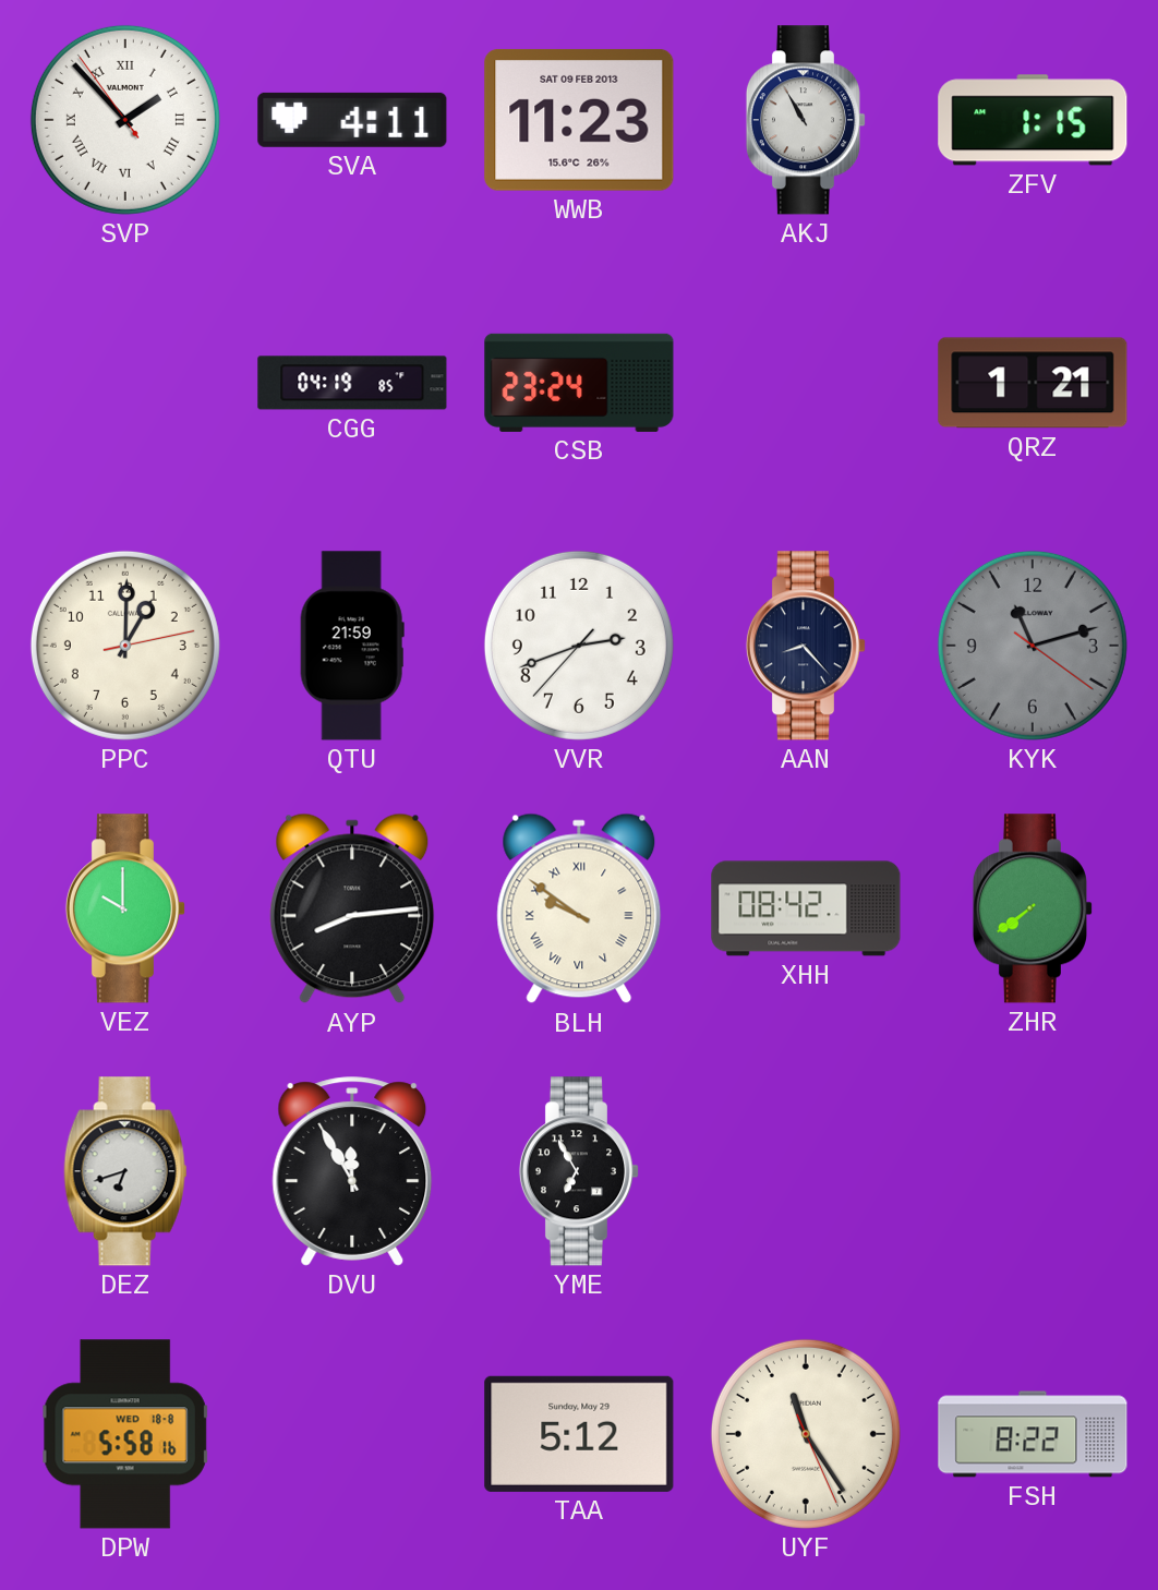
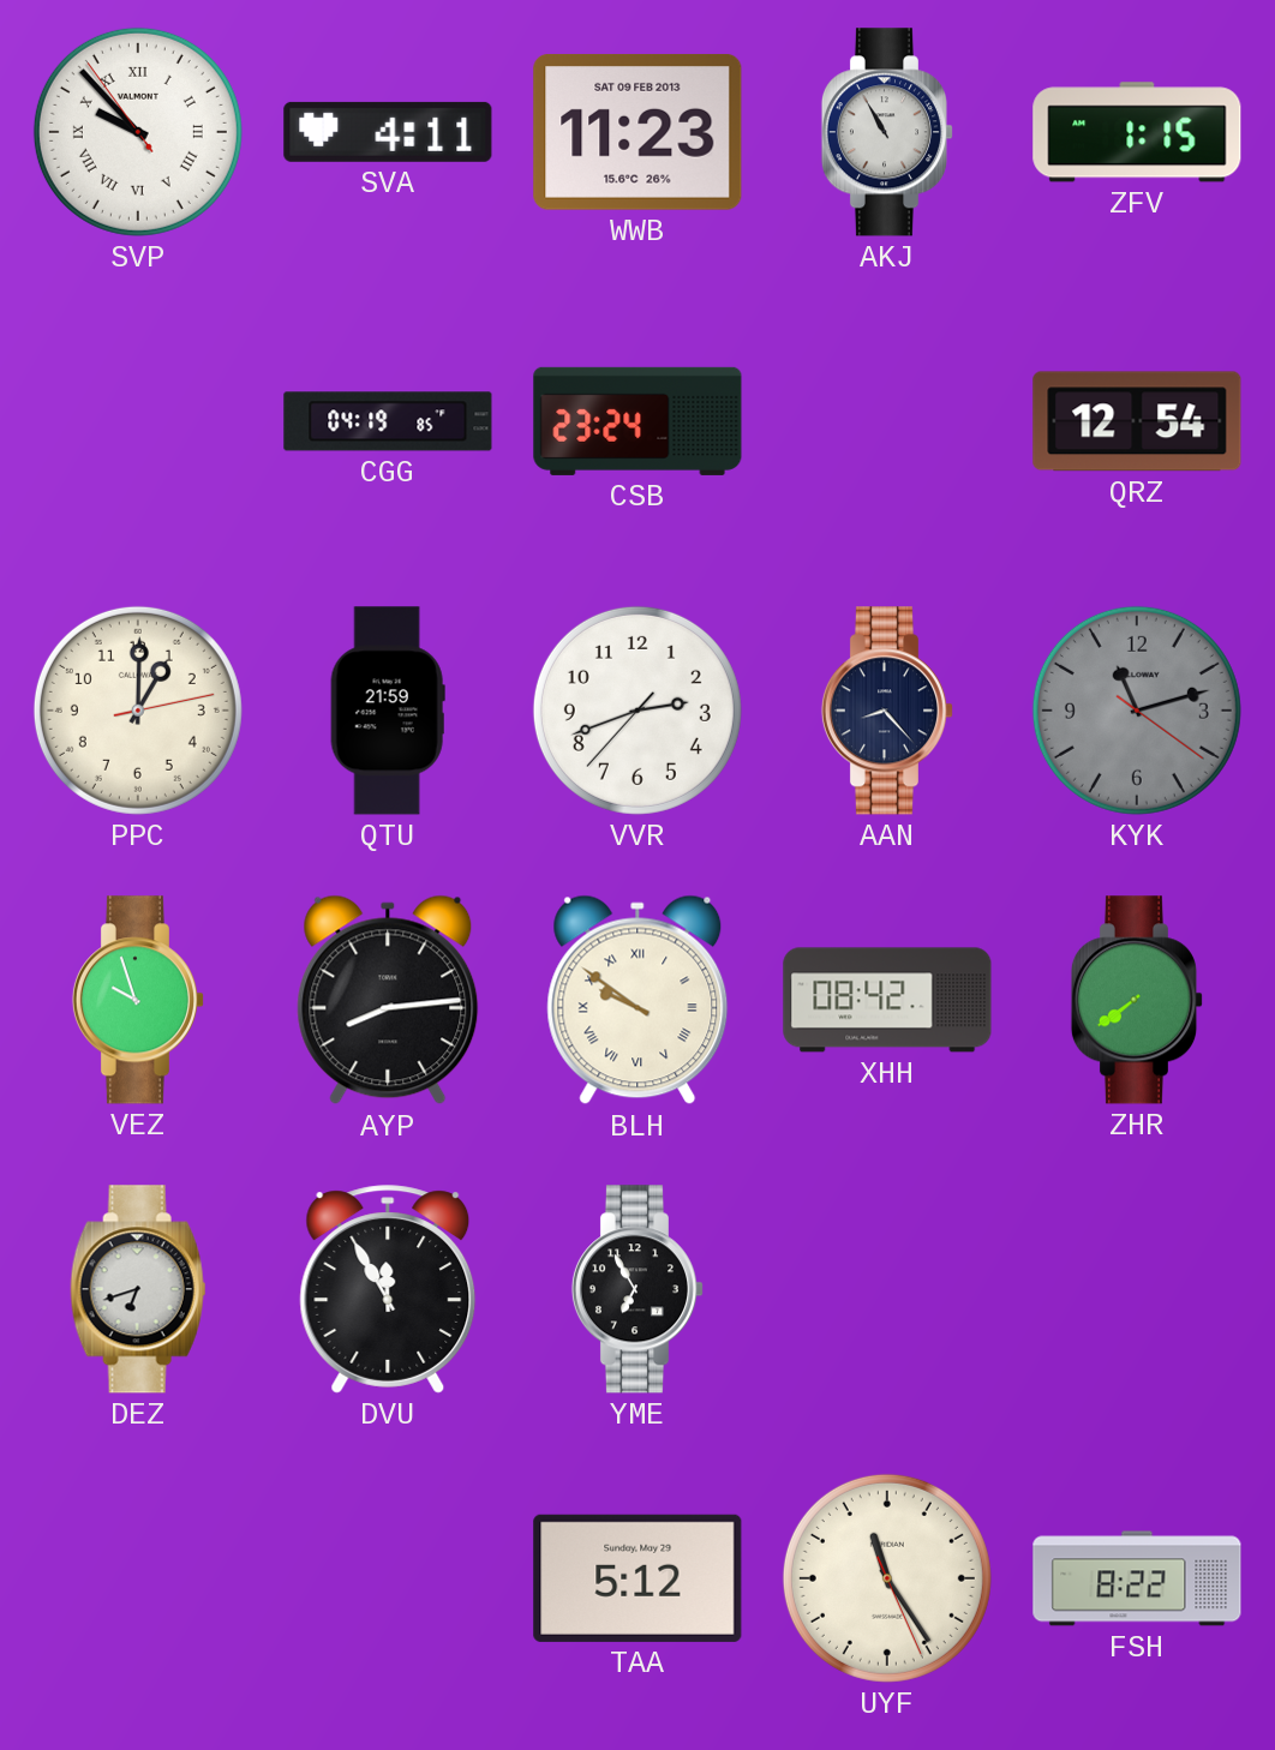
SVP: 1:52 -> 9:52 (138, 132)
QRZ: 1:21 -> 12:54 (1137, 421)
VEZ: 10:00 -> 9:57 (138, 1000)
DPW: 5:58 -> none (125, 1434)
